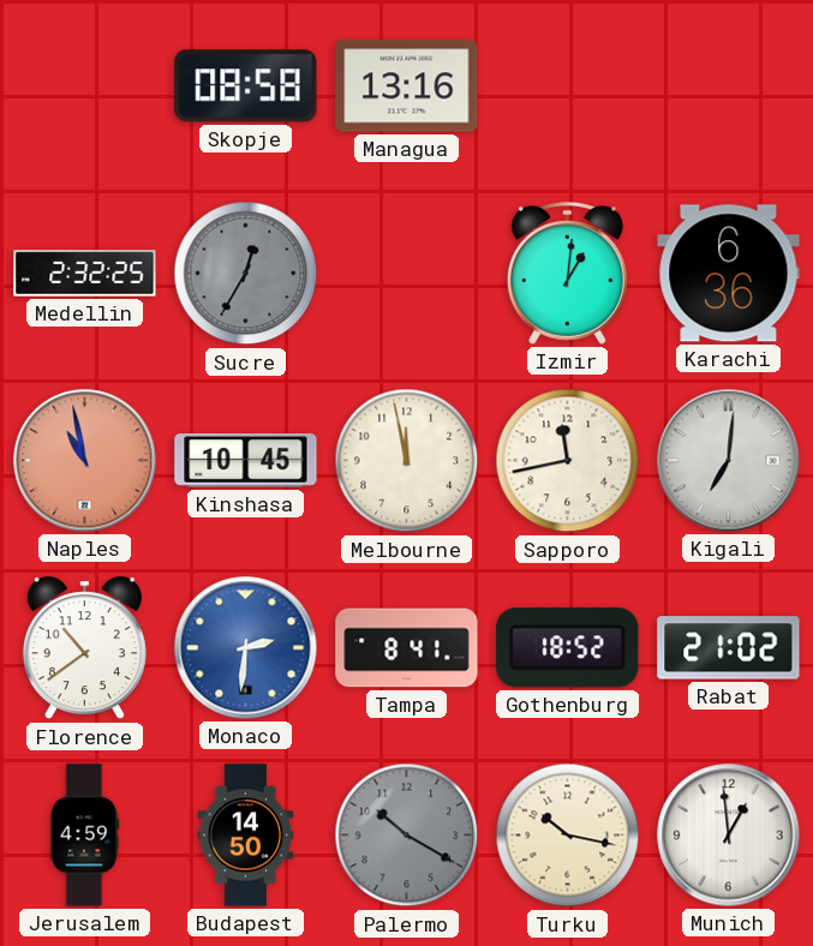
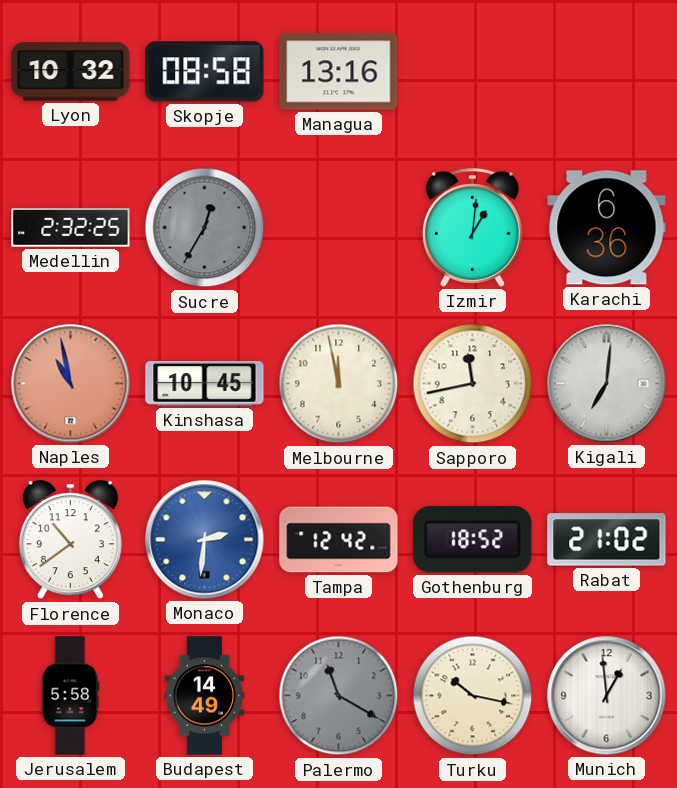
Lyon: none -> 10:32 (71, 72)
Tampa: 8:41 -> 12:42 (339, 540)
Jerusalem: 4:59 -> 5:58 (70, 696)
Budapest: 14:50 -> 14:49 (205, 696)
Palermo: 10:20 -> 11:20 (339, 696)
